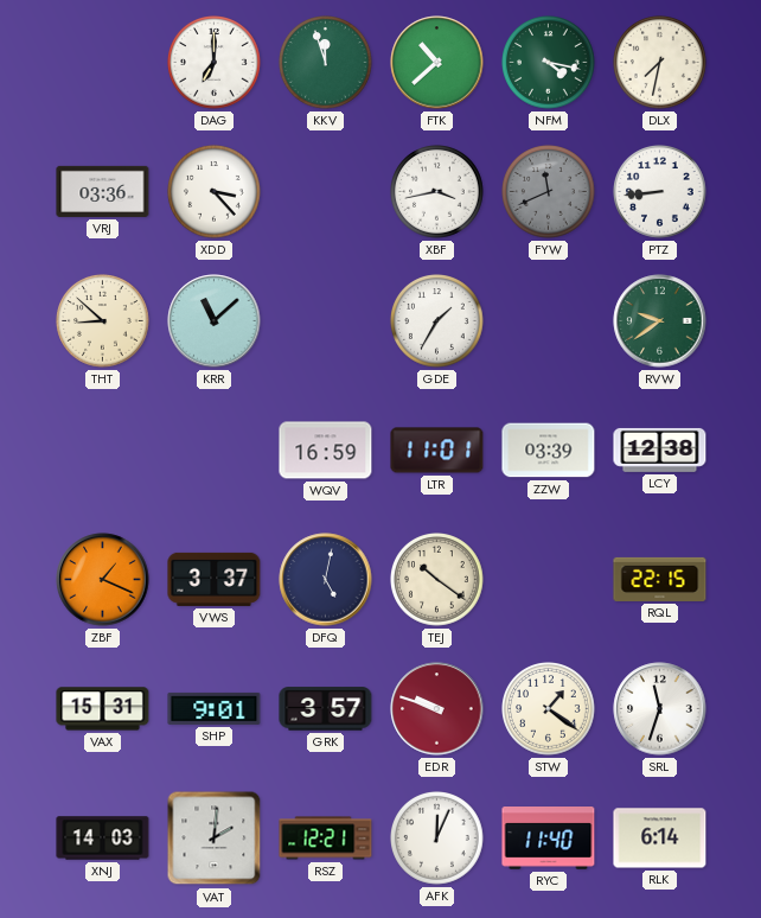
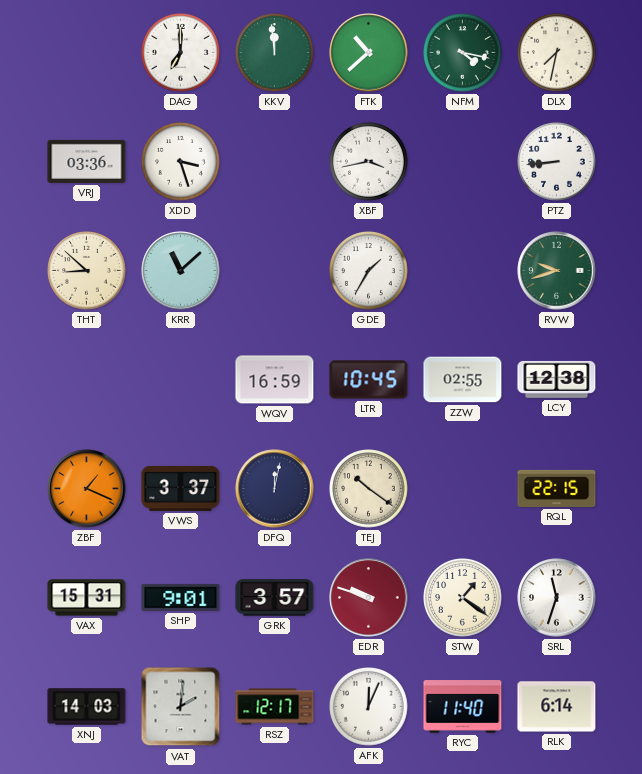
KKV: 11:57 -> 11:59 (275, 53)
XDD: 3:23 -> 3:27 (181, 162)
FYW: 11:41 -> none (549, 192)
RVW: 9:39 -> 9:42 (557, 271)
LTR: 11:01 -> 10:45 (369, 380)
ZZW: 03:39 -> 02:55 (463, 380)
DFQ: 5:02 -> 12:02 (275, 489)
RSZ: 12:21 -> 12:17 (275, 707)
